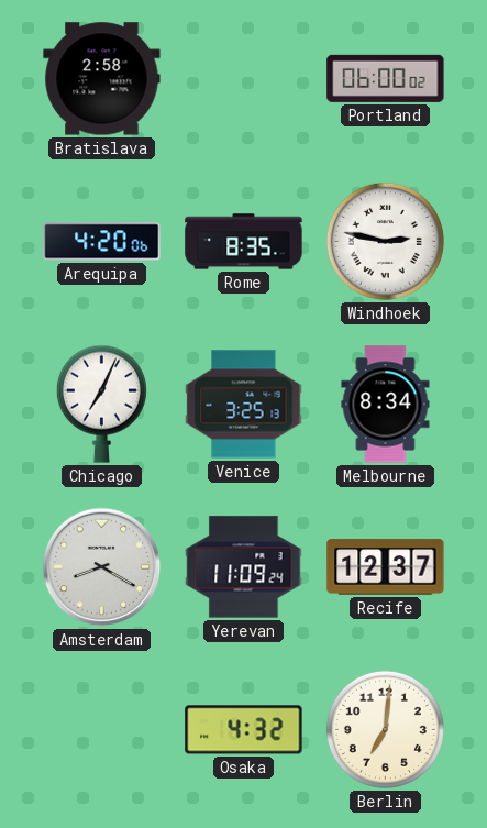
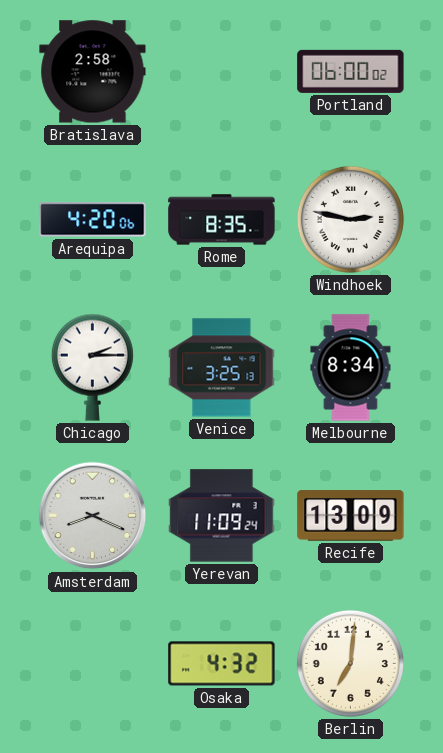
Chicago: 7:04 -> 2:15 (92, 367)
Amsterdam: 8:20 -> 8:19 (93, 516)
Recife: 12:37 -> 13:09 (351, 516)
